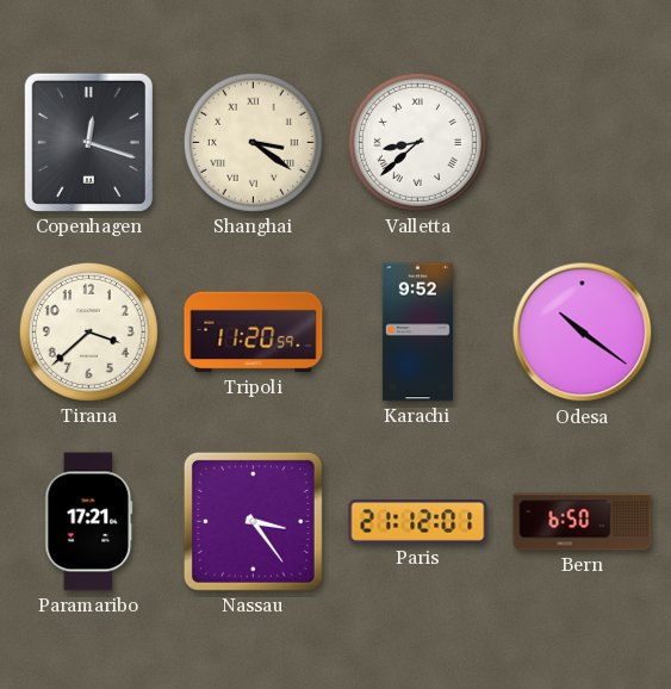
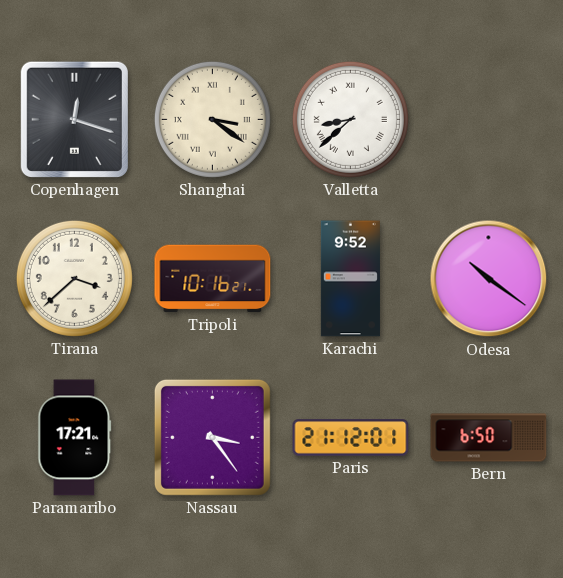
Tripoli: 11:20 -> 10:16 (213, 279)
